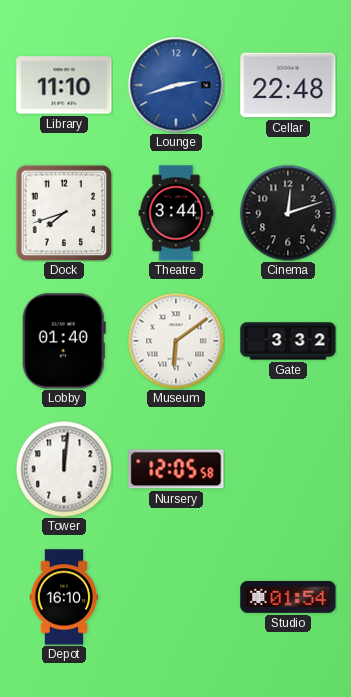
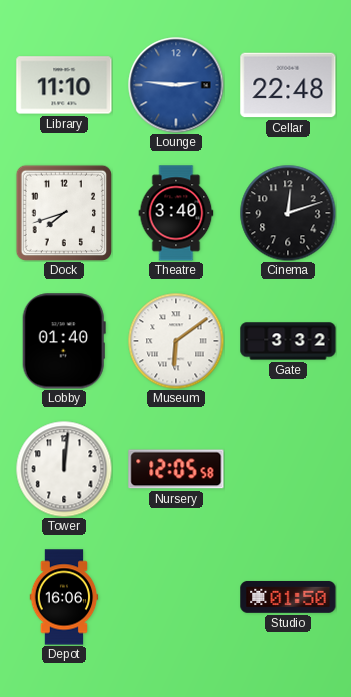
Lounge: 2:42 -> 2:46 (176, 85)
Theatre: 3:44 -> 3:40 (176, 213)
Depot: 16:10 -> 16:06 (64, 597)
Studio: 01:54 -> 01:50 (288, 597)
